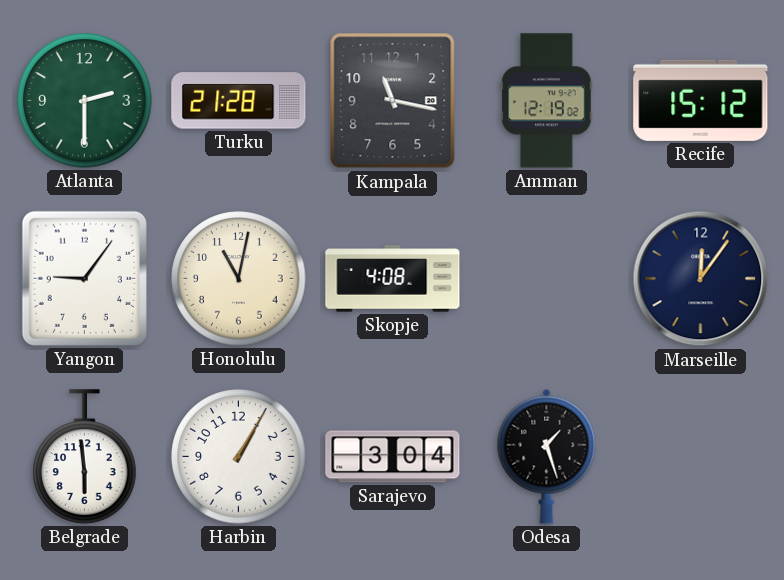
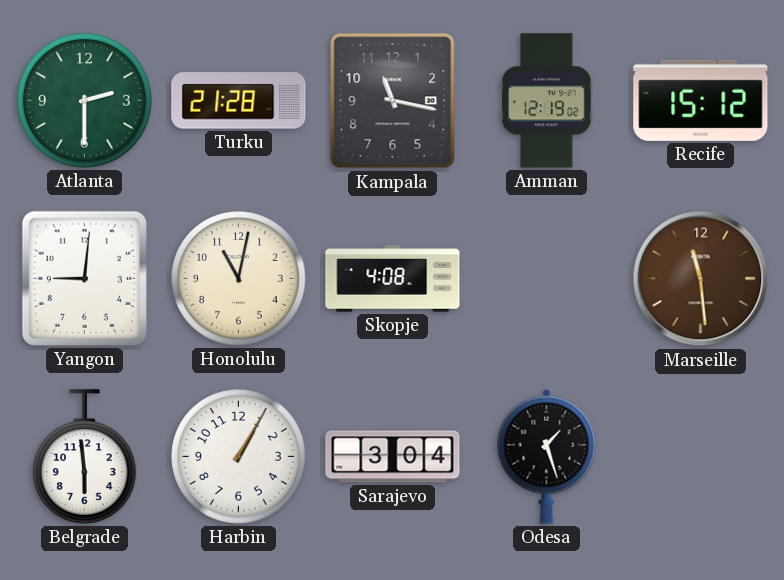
Yangon: 9:06 -> 9:01 (84, 278)
Marseille: 12:06 -> 11:29 (701, 279)
Marseille dial: navy -> brown (701, 279)
